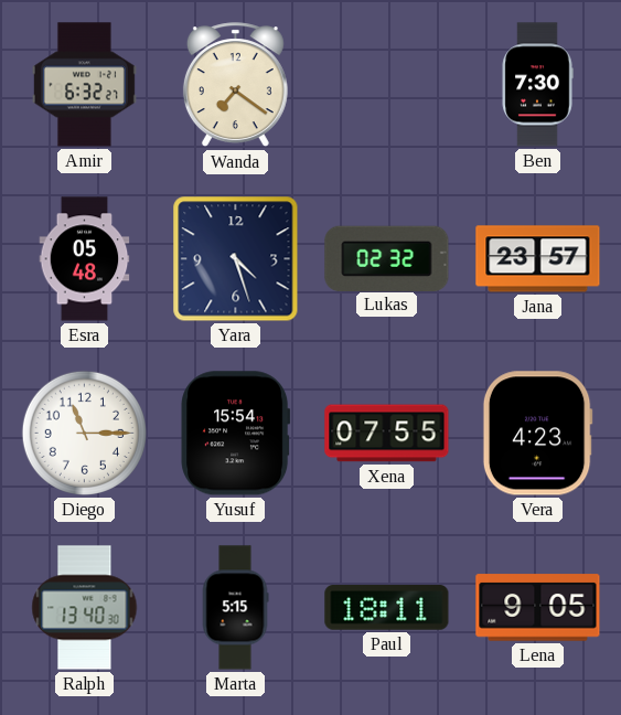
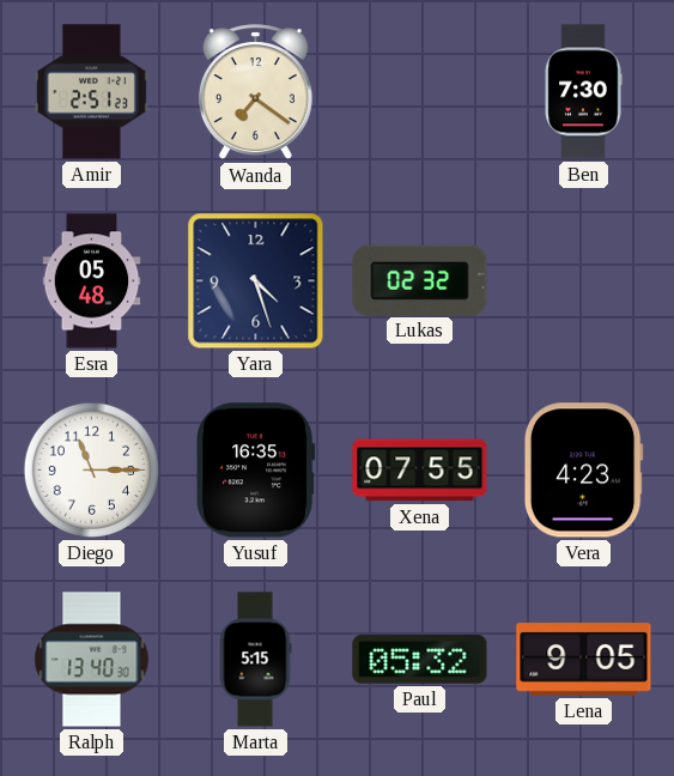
Amir: 6:32 -> 2:51 (91, 92)
Jana: 23:57 -> none (538, 259)
Yusuf: 15:54 -> 16:35 (256, 471)
Paul: 18:11 -> 05:32 (420, 660)
